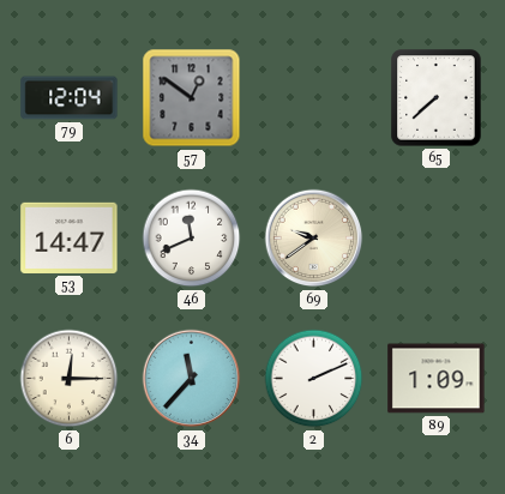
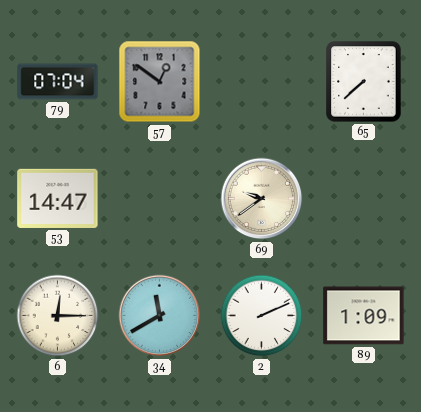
79: 12:04 -> 07:04 (58, 82)
46: 11:41 -> none (192, 239)
34: 11:37 -> 11:40 (160, 316)
